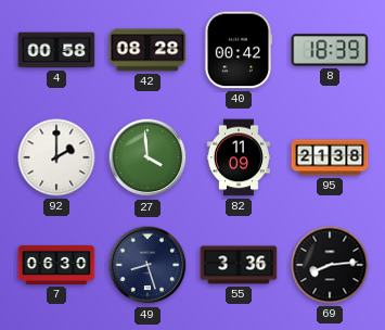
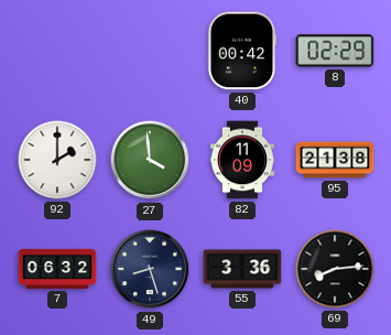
4: 00:58 -> none (56, 50)
42: 08:28 -> none (147, 50)
8: 18:39 -> 02:29 (335, 51)
7: 06:30 -> 06:32 (57, 269)
